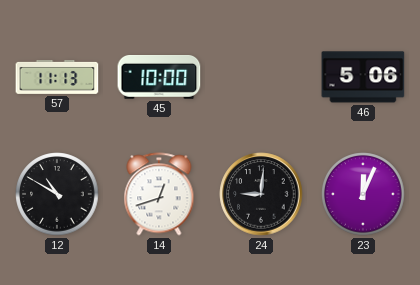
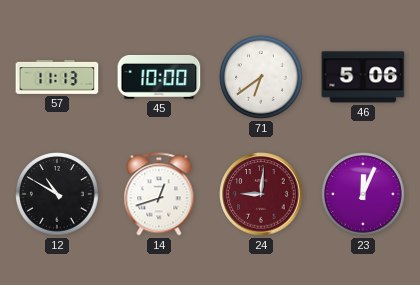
71: none -> 6:39 (261, 77)
24 dial: black -> burgundy (261, 194)
